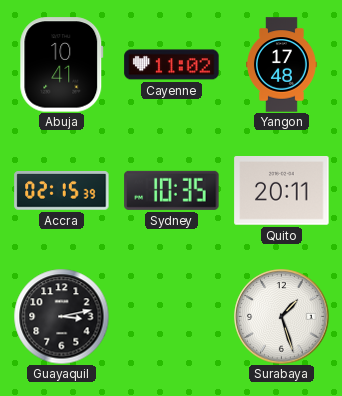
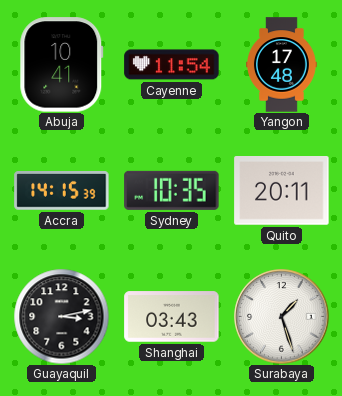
Cayenne: 11:02 -> 11:54 (172, 65)
Accra: 02:15 -> 14:15 (62, 191)
Shanghai: none -> 03:43 (172, 317)
